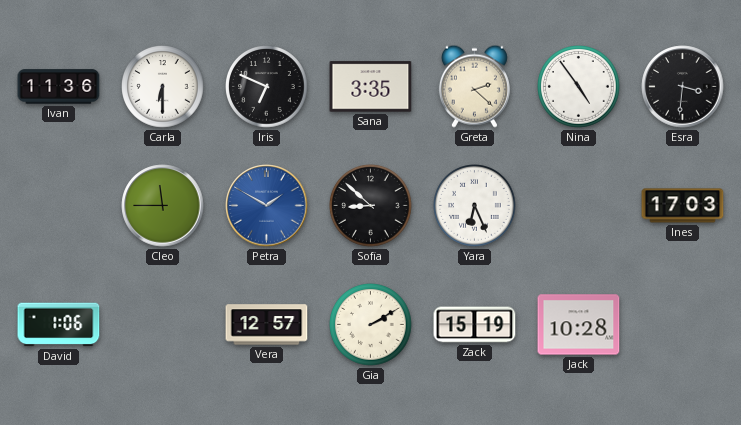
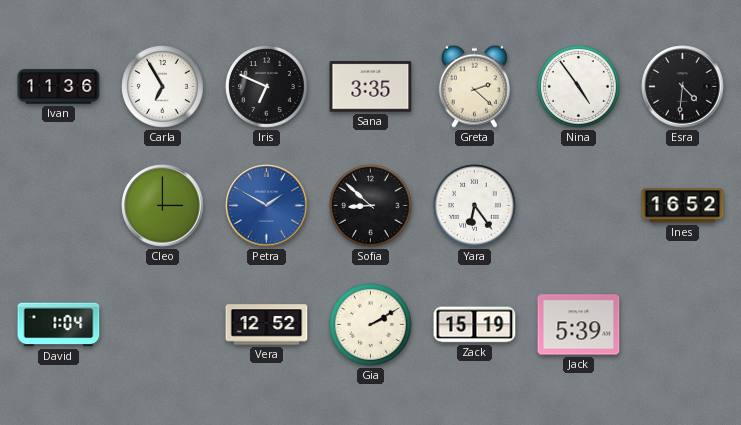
Carla: 6:30 -> 6:55 (163, 87)
Esra: 3:31 -> 4:31 (683, 87)
Cleo: 11:45 -> 3:00 (163, 206)
Yara: 6:26 -> 6:24 (475, 206)
Ines: 17:03 -> 16:52 (683, 206)
David: 1:06 -> 1:04 (59, 325)
Vera: 12:57 -> 12:52 (267, 325)
Jack: 10:28 -> 5:39 (579, 325)
